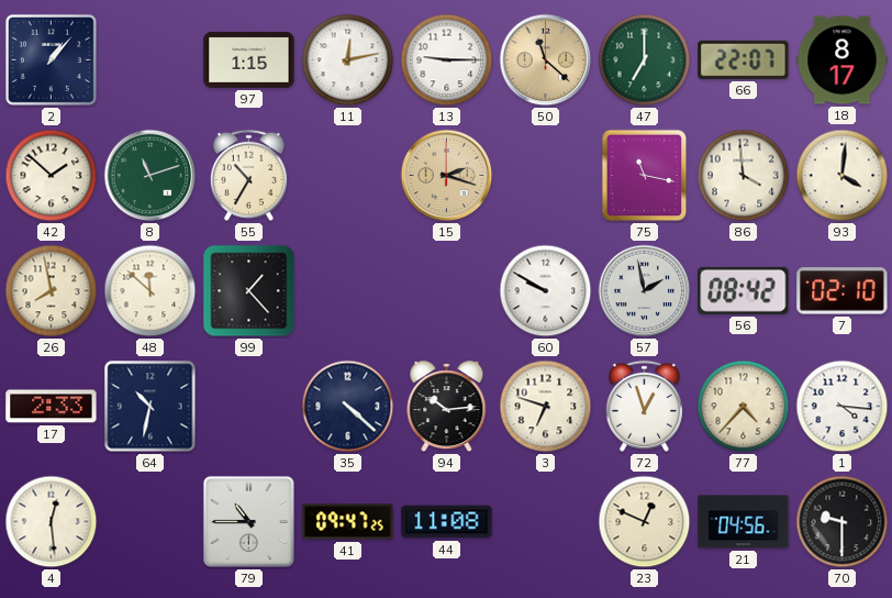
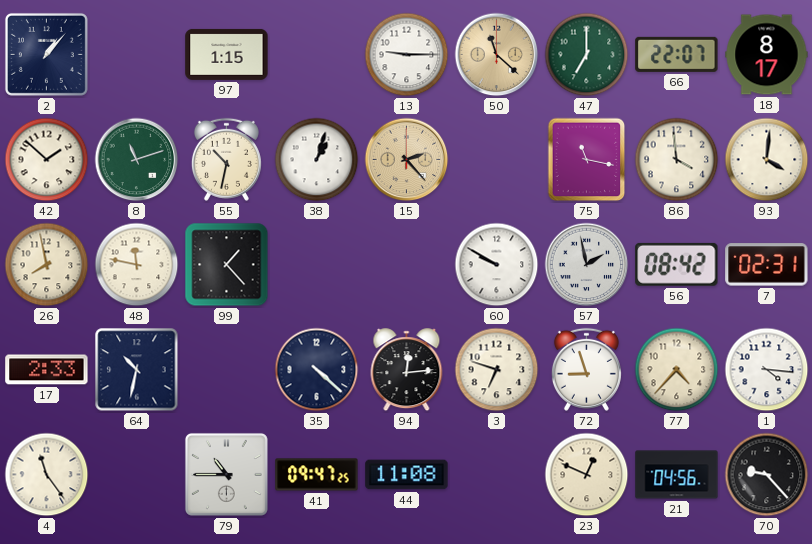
11: 12:13 -> none (348, 60)
55: 10:35 -> 10:32 (226, 159)
38: none -> 1:03 (317, 160)
15: 2:18 -> 2:23 (407, 160)
48: 11:52 -> 11:47 (137, 265)
7: 02:10 -> 02:31 (767, 265)
94: 10:14 -> 12:14 (407, 370)
72: 12:57 -> 8:57 (586, 369)
4: 12:29 -> 11:24 (47, 475)
70: 9:30 -> 9:23 (767, 475)
